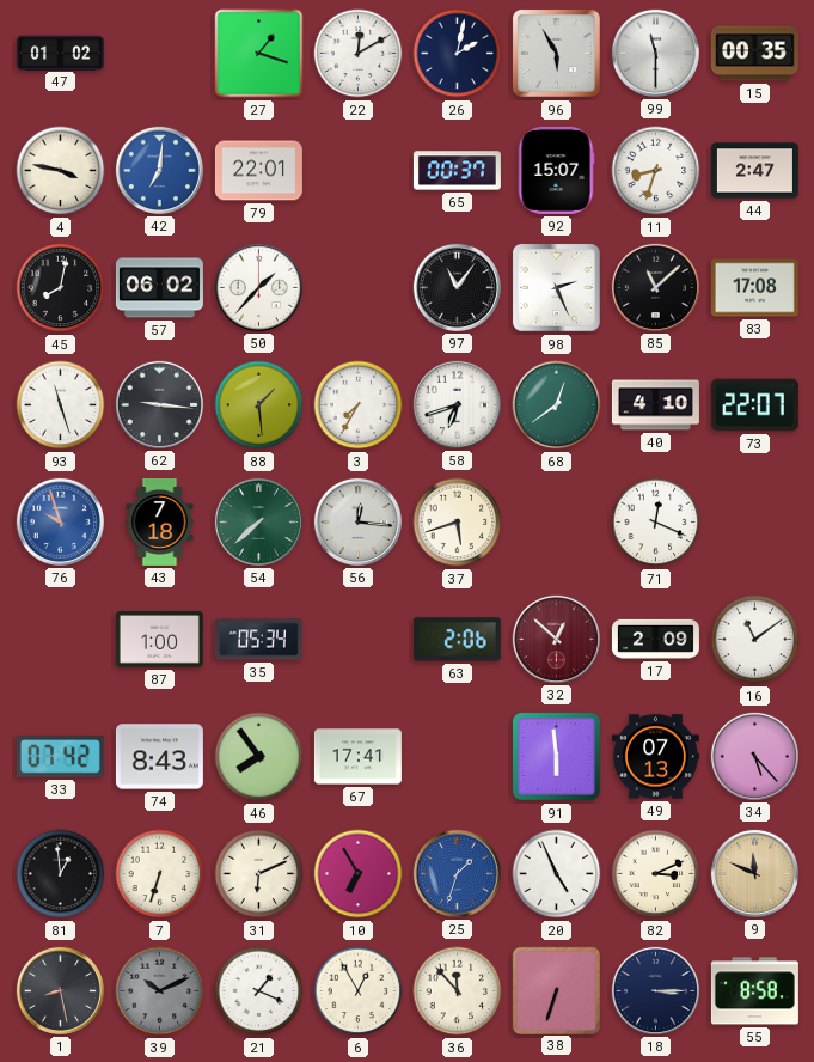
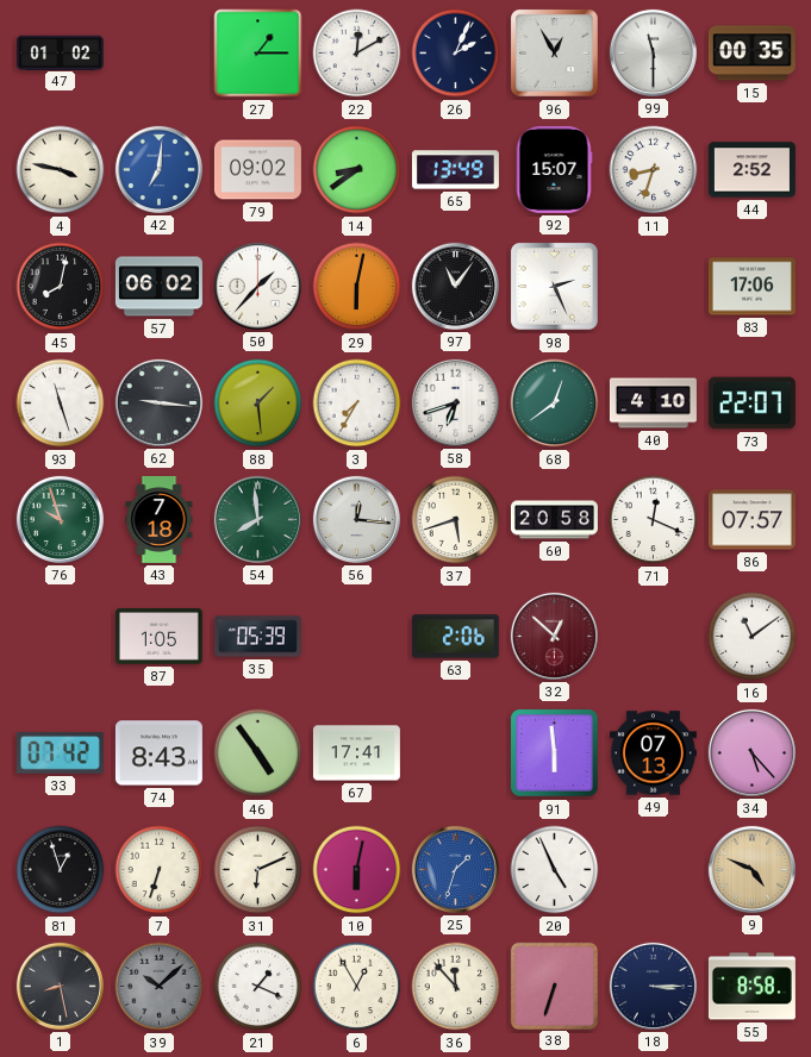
27: 1:18 -> 1:15 (258, 54)
26: 2:02 -> 2:04 (456, 54)
96: 5:55 -> 12:55 (554, 52)
79: 22:01 -> 09:02 (257, 170)
14: none -> 8:39 (357, 170)
65: 00:37 -> 13:49 (455, 170)
44: 2:47 -> 2:52 (751, 170)
29: none -> 6:02 (357, 287)
85: 11:08 -> none (655, 287)
83: 17:08 -> 17:06 (751, 287)
76 dial: blue -> green (60, 519)
54: 7:38 -> 7:59 (257, 519)
60: none -> 20:58 (554, 520)
86: none -> 07:57 (751, 520)
87: 1:00 -> 1:05 (158, 637)
35: 05:34 -> 05:39 (257, 637)
17: 2:09 -> none (655, 639)
46: 7:54 -> 4:54 (258, 753)
81: 12:59 -> 12:57 (61, 870)
10: 6:55 -> 6:02 (357, 870)
82: 3:11 -> none (656, 874)
9: 11:49 -> 4:49 (751, 869)
39: 10:11 -> 10:08 (160, 987)
